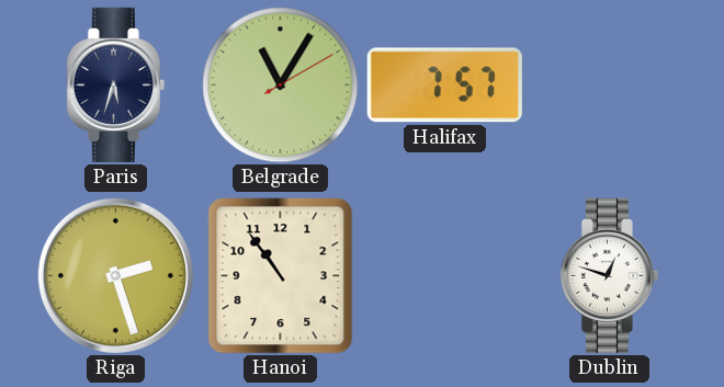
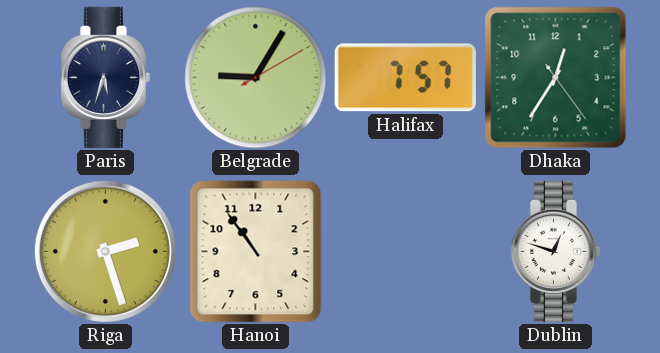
Belgrade: 11:05 -> 9:05 (256, 78)
Dhaka: none -> 12:35 (556, 78)
